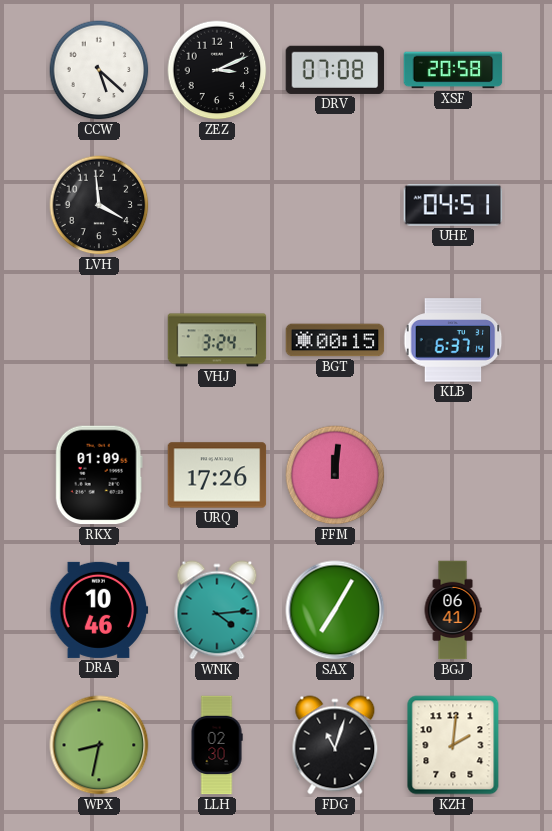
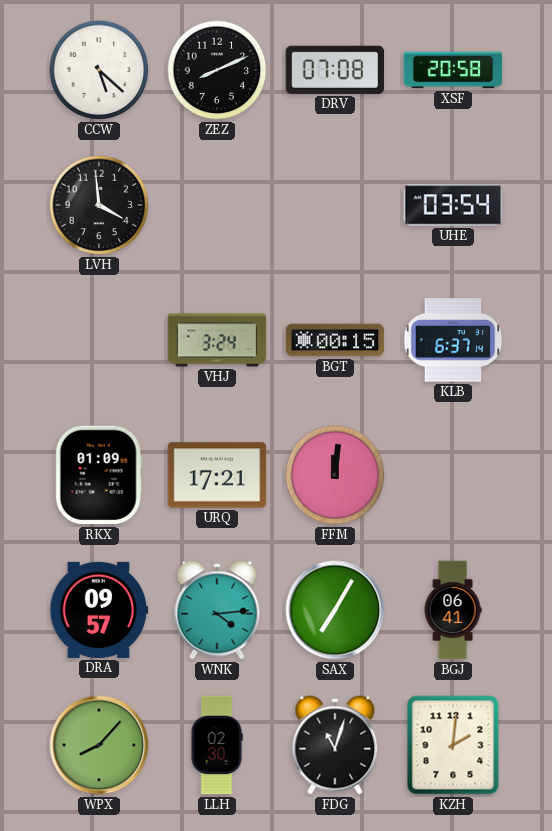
ZEZ: 3:11 -> 8:11 (217, 70)
UHE: 04:51 -> 03:54 (453, 205)
URQ: 17:26 -> 17:21 (217, 475)
DRA: 10:46 -> 09:57 (99, 610)
WPX: 8:32 -> 8:07 (99, 745)
